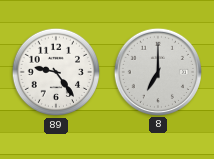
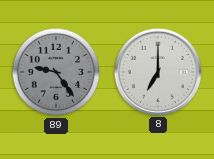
89 dial: white -> grey (56, 72)
